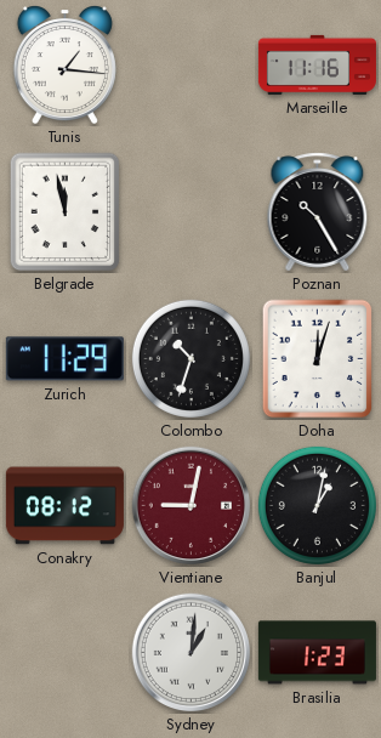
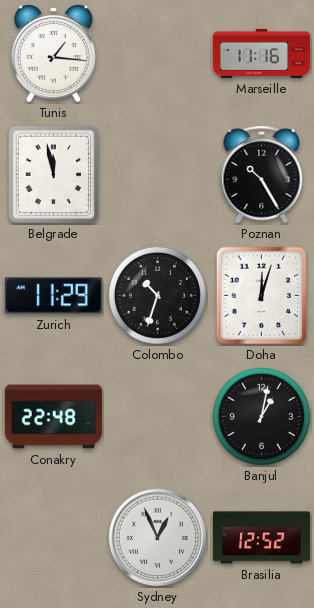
Conakry: 08:12 -> 22:48 (53, 417)
Vientiane: 9:02 -> none (192, 506)
Sydney: 1:01 -> 12:56 (158, 538)
Brasilia: 1:23 -> 12:52 (261, 538)
